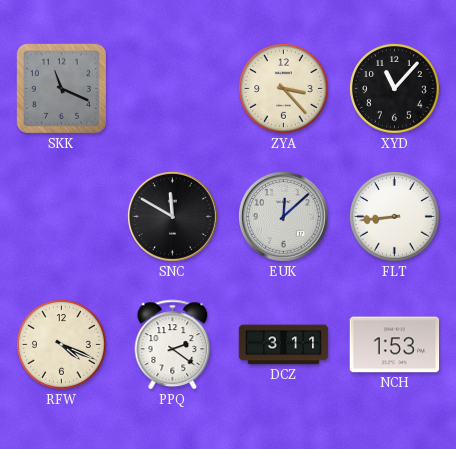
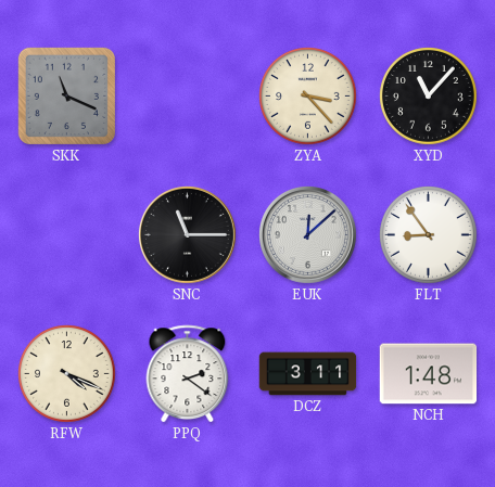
SNC: 11:50 -> 11:15 (188, 235)
FLT: 8:44 -> 8:54 (429, 235)
NCH: 1:53 -> 1:48 (429, 374)
